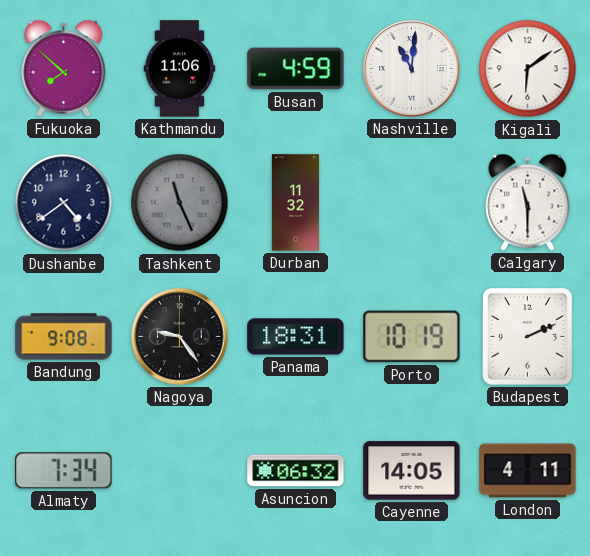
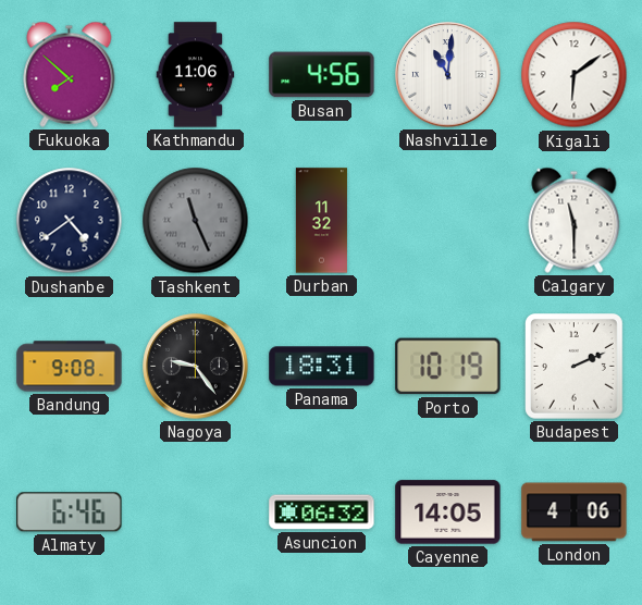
Busan: 4:59 -> 4:56 (322, 75)
Almaty: 7:34 -> 6:46 (70, 513)
London: 4:11 -> 4:06 (575, 513)
